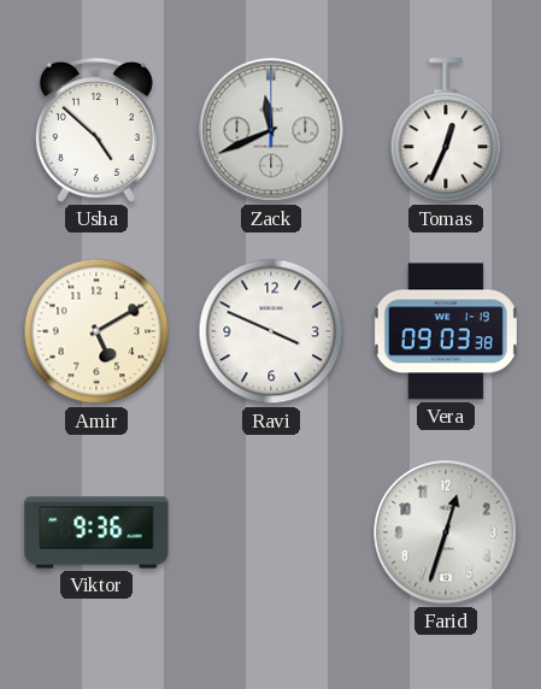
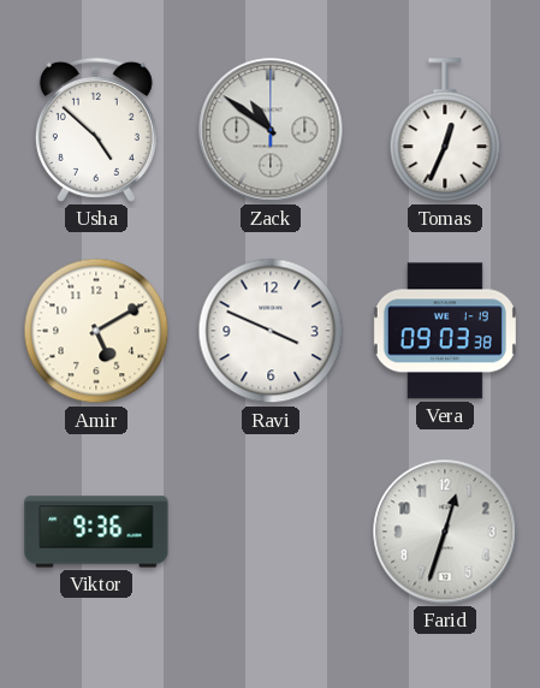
Zack: 11:41 -> 10:51 (271, 130)
